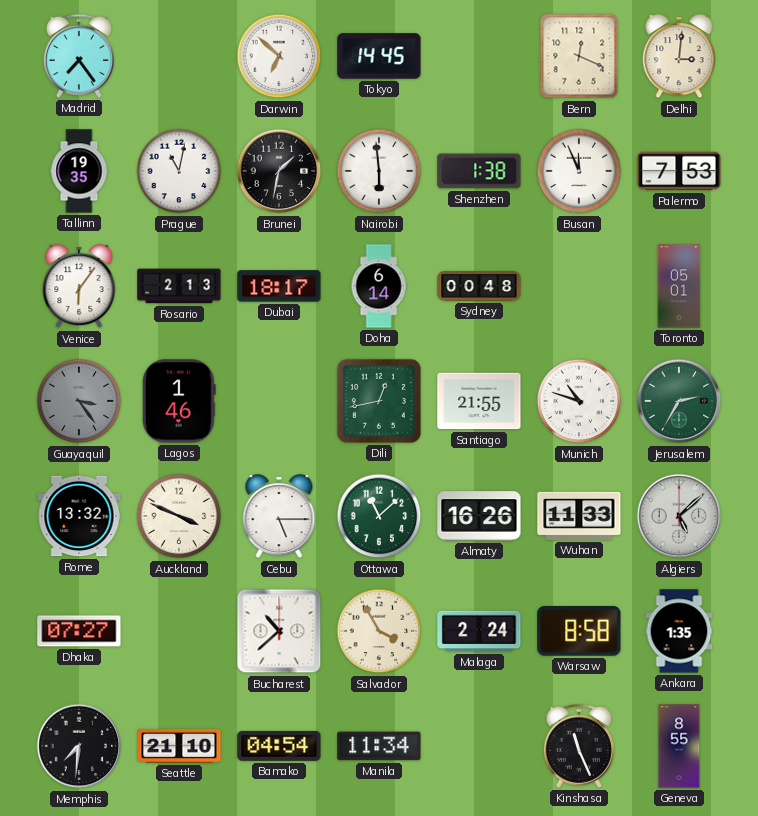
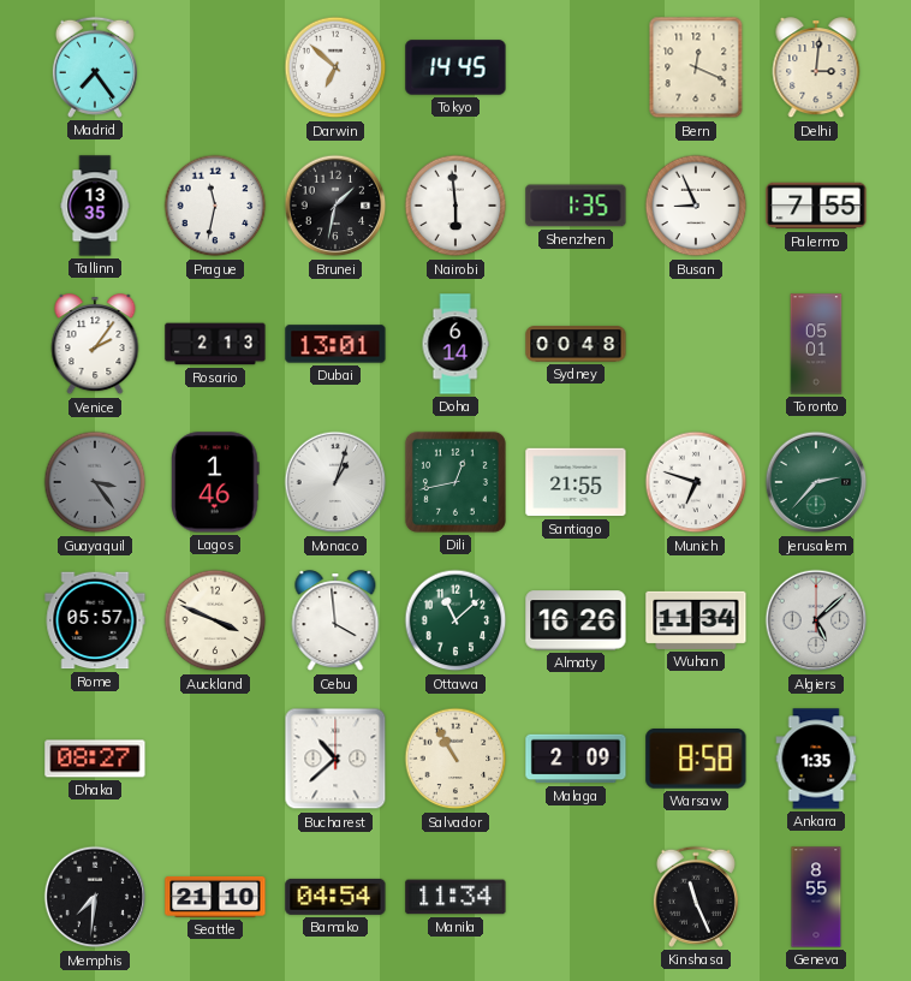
Tallinn: 19:35 -> 13:35 (95, 206)
Prague: 11:02 -> 11:32 (215, 206)
Shenzhen: 1:38 -> 1:35 (576, 206)
Busan: 11:56 -> 8:56 (696, 206)
Palermo: 7:53 -> 7:55 (816, 206)
Venice: 6:06 -> 2:06 (95, 345)
Dubai: 18:17 -> 13:01 (335, 344)
Monaco: none -> 1:03 (335, 482)
Munich: 10:48 -> 6:48 (696, 482)
Jerusalem: 2:35 -> 2:37 (816, 482)
Rome: 13:32 -> 05:57 (95, 620)
Cebu: 5:15 -> 3:59 (335, 622)
Wuhan: 11:33 -> 11:34 (696, 620)
Dhaka: 07:27 -> 08:27 (95, 759)
Salvador: 3:55 -> 10:55 (455, 759)
Malaga: 2:24 -> 2:09 (576, 759)
